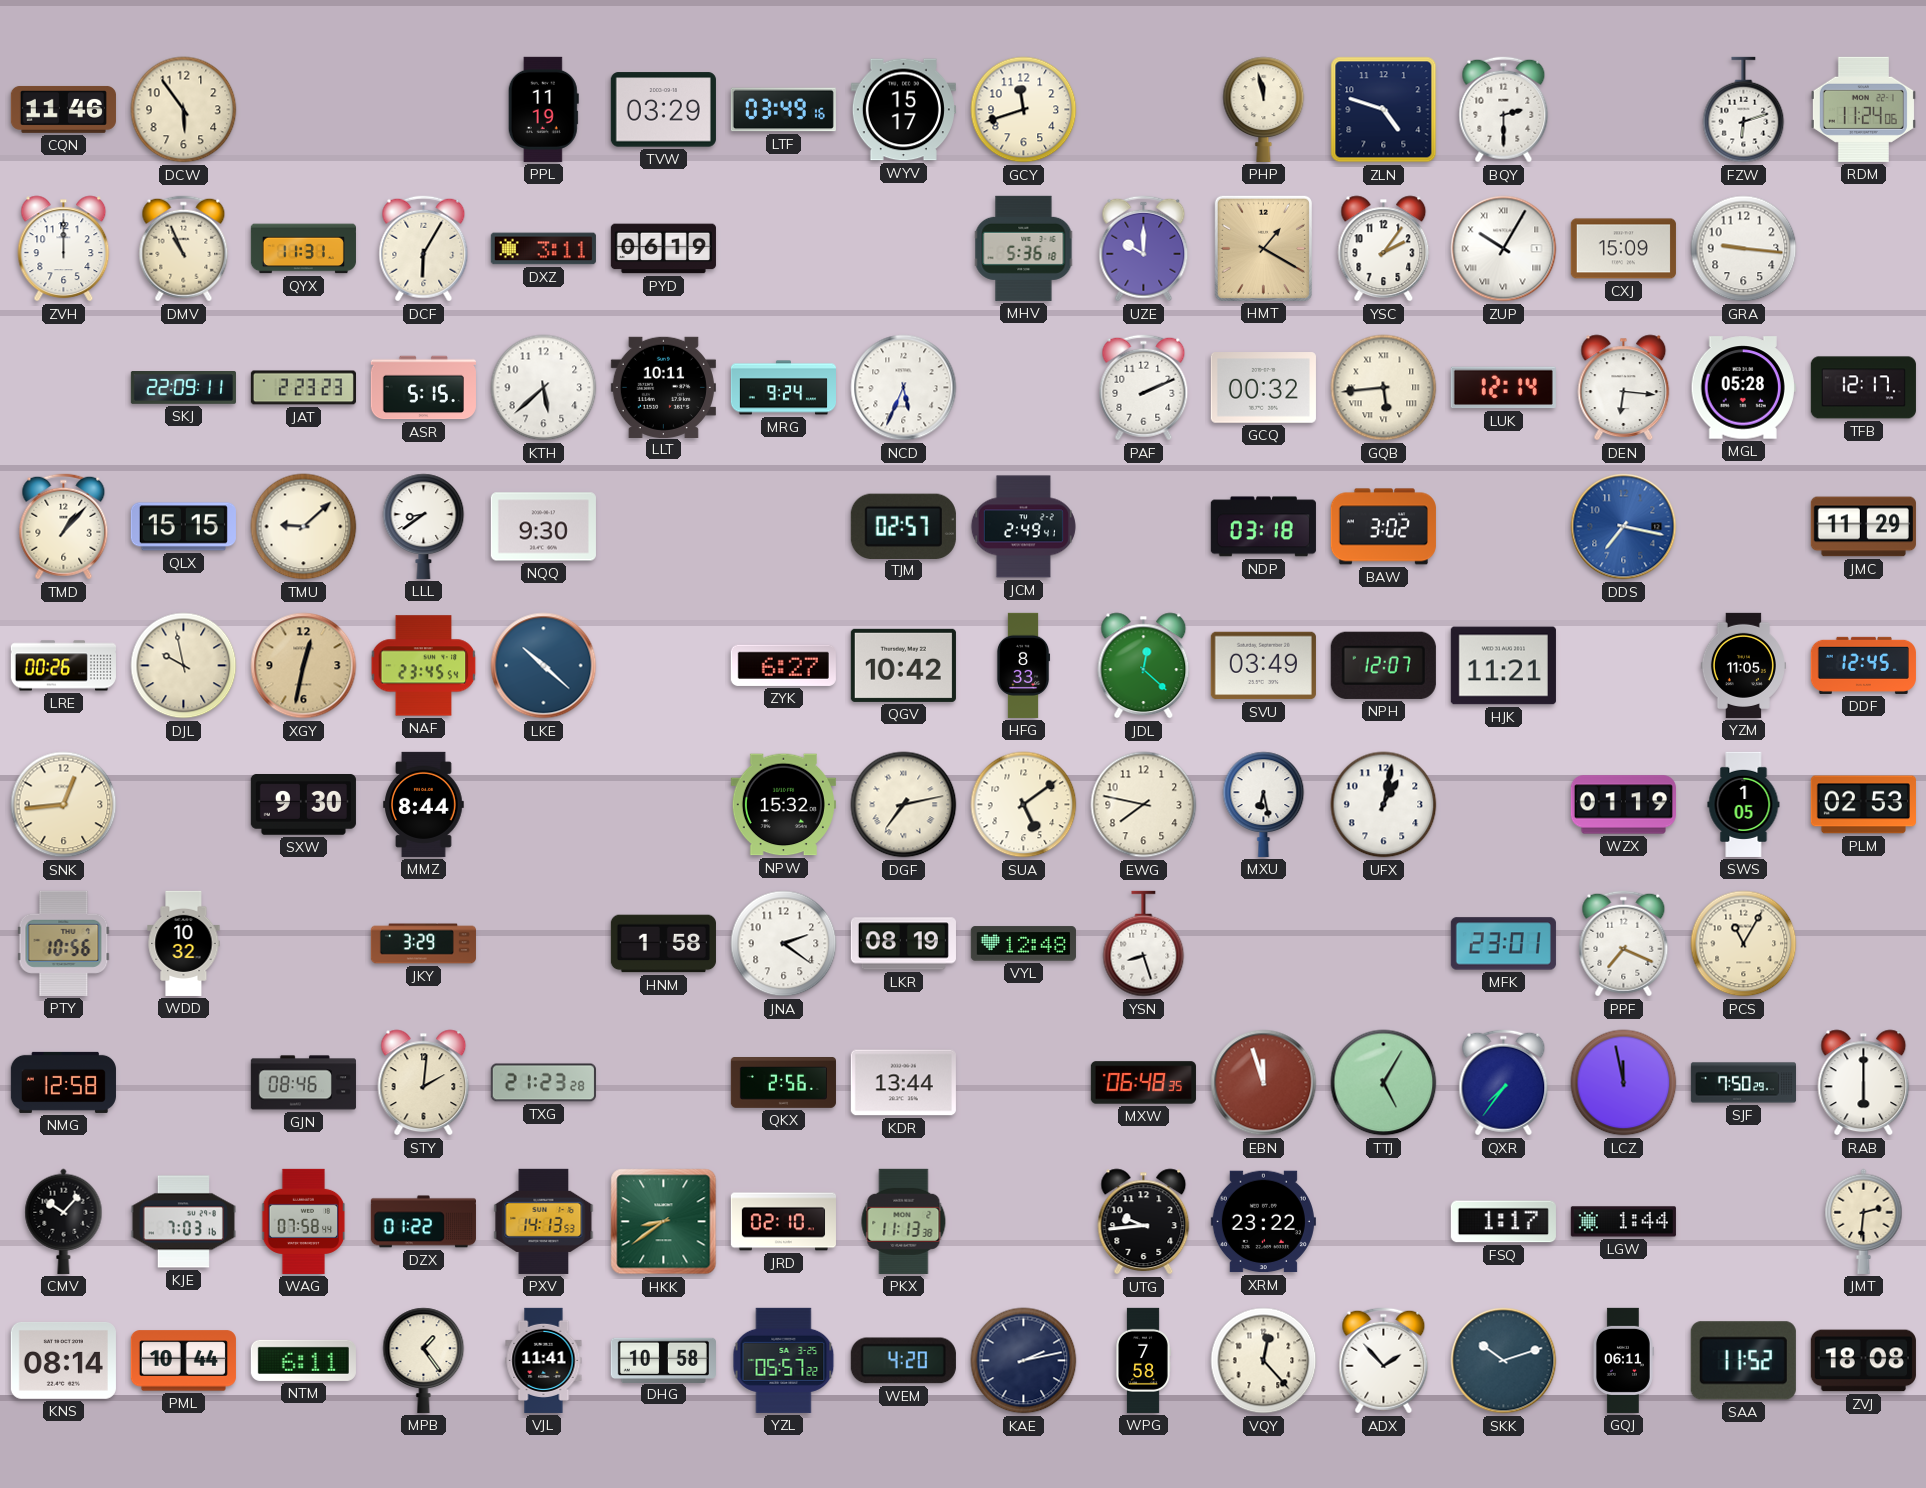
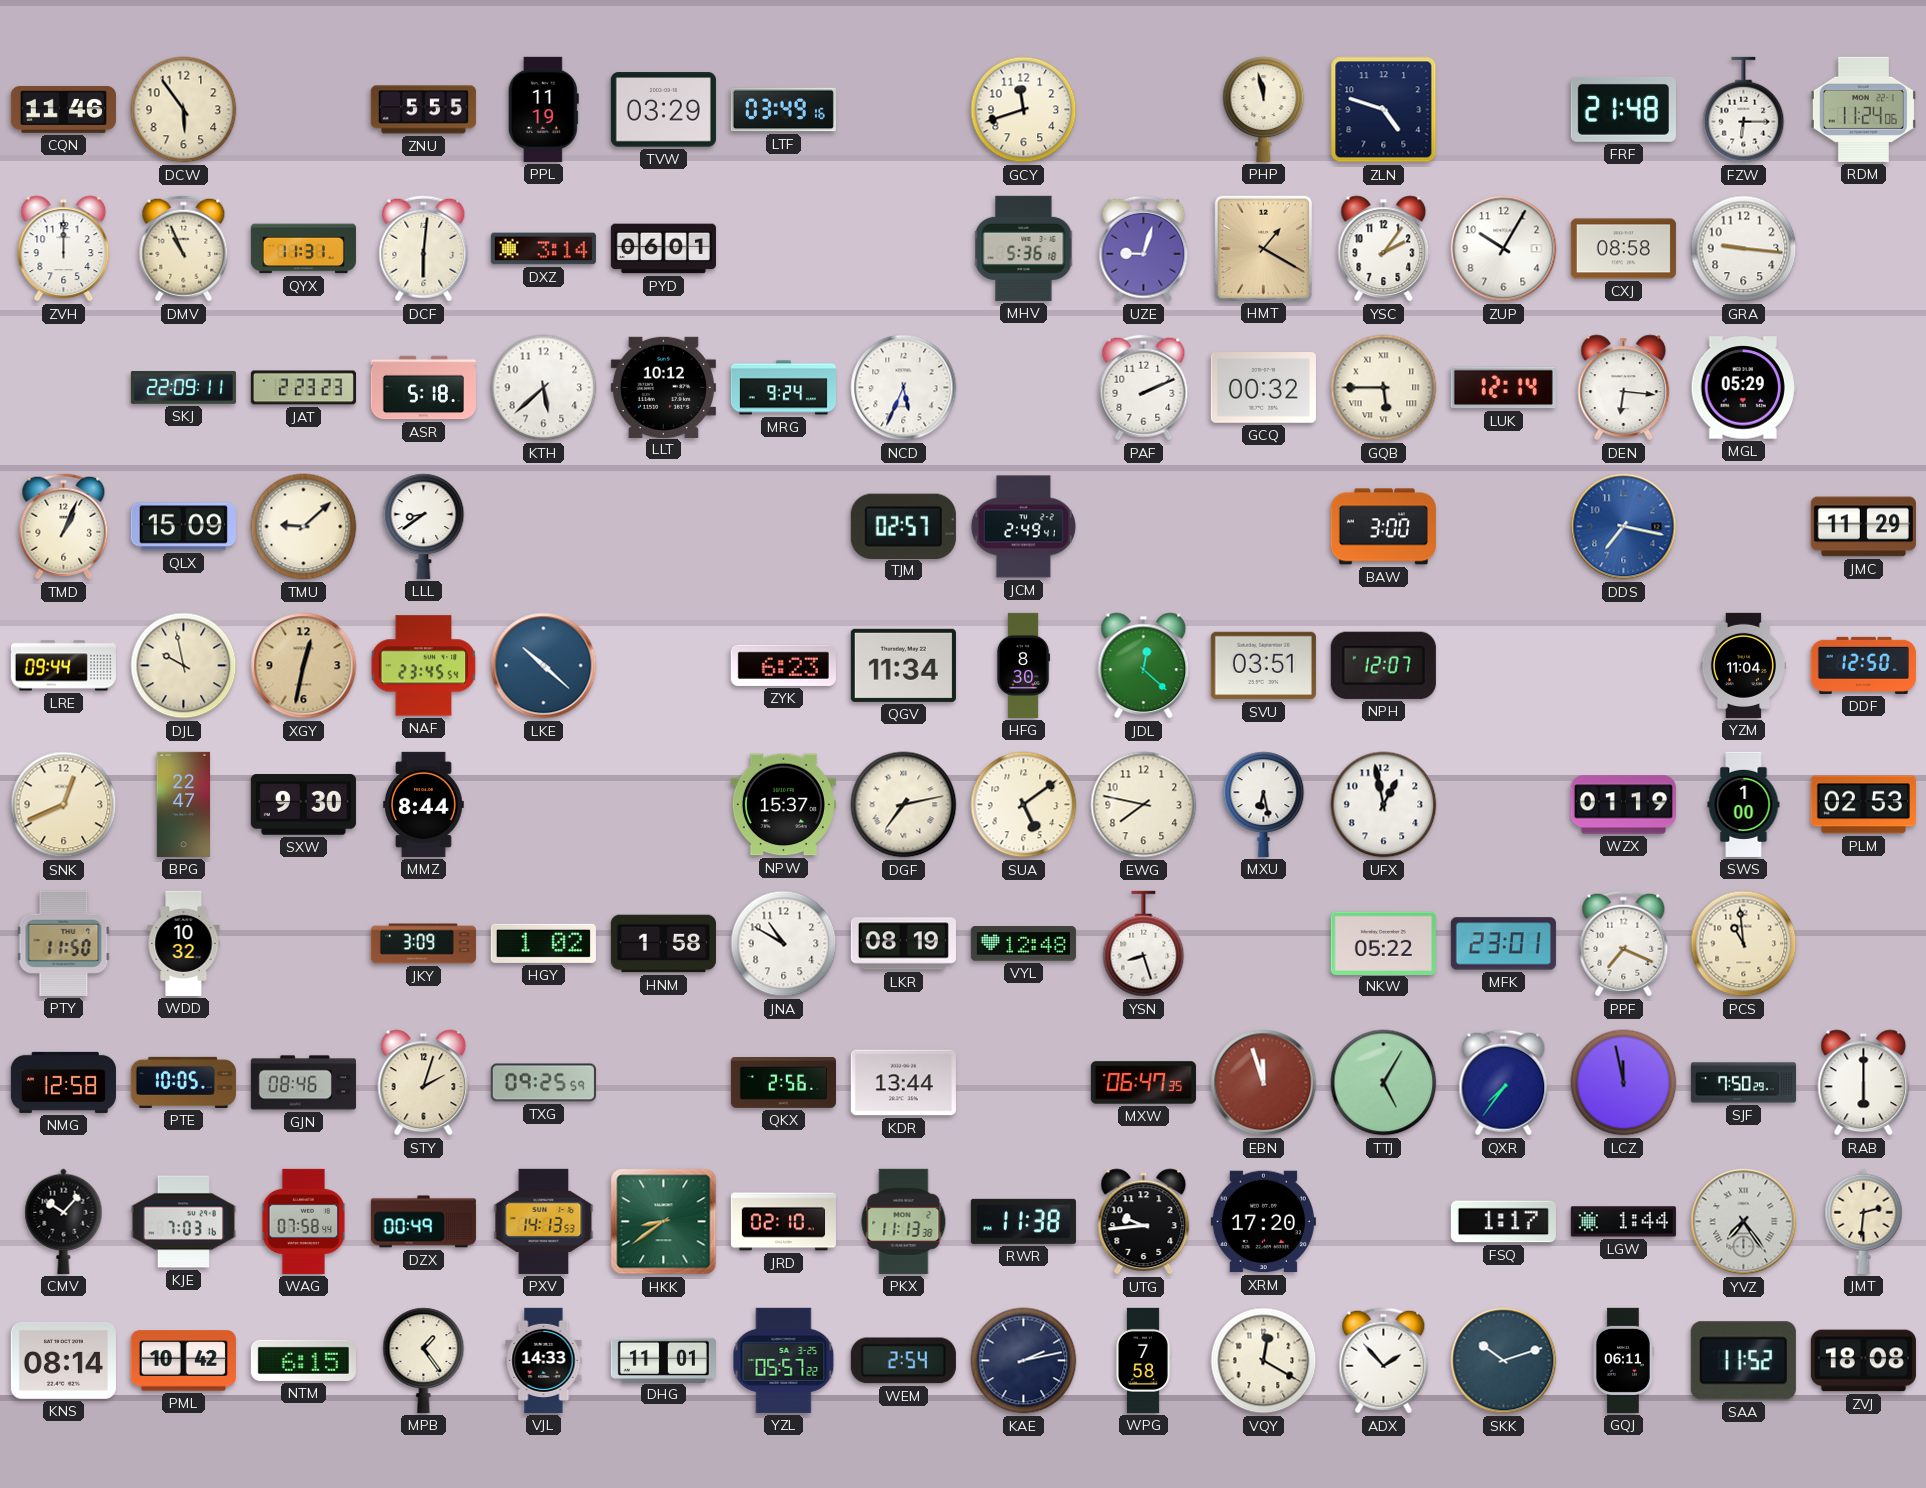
ZNU: none -> 5:55 (423, 110)
WYV: 15:17 -> none (903, 110)
BQY: 2:30 -> none (1504, 110)
FRF: none -> 21:48 (1623, 109)
FZW: 6:12 -> 6:15 (1744, 110)
DCF: 6:05 -> 6:01 (424, 249)
DXZ: 3:11 -> 3:14 (543, 249)
PYD: 06:19 -> 06:01 (663, 249)
UZE: 10:00 -> 9:03 (1144, 249)
ZUP numerals: Roman -> Arabic (1504, 249)
CXJ: 15:09 -> 08:58 (1623, 249)
ASR: 5:15 -> 5:18 (423, 388)
LLT: 10:11 -> 10:12 (663, 387)
GQB: 5:44 -> 5:45 (1384, 388)
MGL: 05:28 -> 05:29 (1743, 388)
TFB: 12:17 -> none (1863, 388)
TMD: 1:07 -> 1:04 (64, 527)
QLX: 15:15 -> 15:09 (183, 527)
NQQ: 9:30 -> none (543, 527)
NDP: 03:18 -> none (1263, 527)
BAW: 3:02 -> 3:00 (1383, 527)
LRE: 00:26 -> 09:44 (63, 666)
ZYK: 6:27 -> 6:23 (783, 665)
QGV: 10:42 -> 11:34 (903, 665)
HFG: 8:33 -> 8:30 (1023, 665)
SVU: 03:49 -> 03:51 (1263, 666)
HJK: 11:21 -> none (1503, 666)
YZM: 11:05 -> 11:04 (1743, 665)
DDF: 12:45 -> 12:50 (1863, 665)
SNK: 12:44 -> 12:41 (64, 805)
BPG: none -> 22:47 (183, 804)
NPW: 15:32 -> 15:37 (783, 805)
UFX: 1:02 -> 12:58 (1384, 805)
SWS: 1:05 -> 1:00 (1744, 804)
PTY: 10:56 -> 11:50 (64, 943)
JKY: 3:29 -> 3:09 (423, 944)
HGY: none -> 1:02 (543, 943)
JNA: 2:21 -> 10:50 (784, 944)
NKW: none -> 05:22 (1383, 943)
PCS: 11:05 -> 10:59 (1744, 944)
PTE: none -> 10:05 (183, 1082)
STY: 2:01 -> 2:03 (424, 1083)
TXG: 21:23 -> 09:25 (543, 1083)
MXW: 06:48 -> 06:47 (1143, 1083)
DZX: 01:22 -> 00:49 (423, 1222)
RWR: none -> 11:38 (1023, 1221)
XRM: 23:22 -> 17:20 (1263, 1222)
YVZ: none -> 7:24 (1744, 1222)
PML: 10:44 -> 10:42 (183, 1361)
NTM: 6:11 -> 6:15 (303, 1360)
VJL: 11:41 -> 14:33 (544, 1360)
DHG: 10:58 -> 11:01 (663, 1360)
WEM: 4:20 -> 2:54 (903, 1361)
VQY: 12:23 -> 12:20 (1264, 1361)
